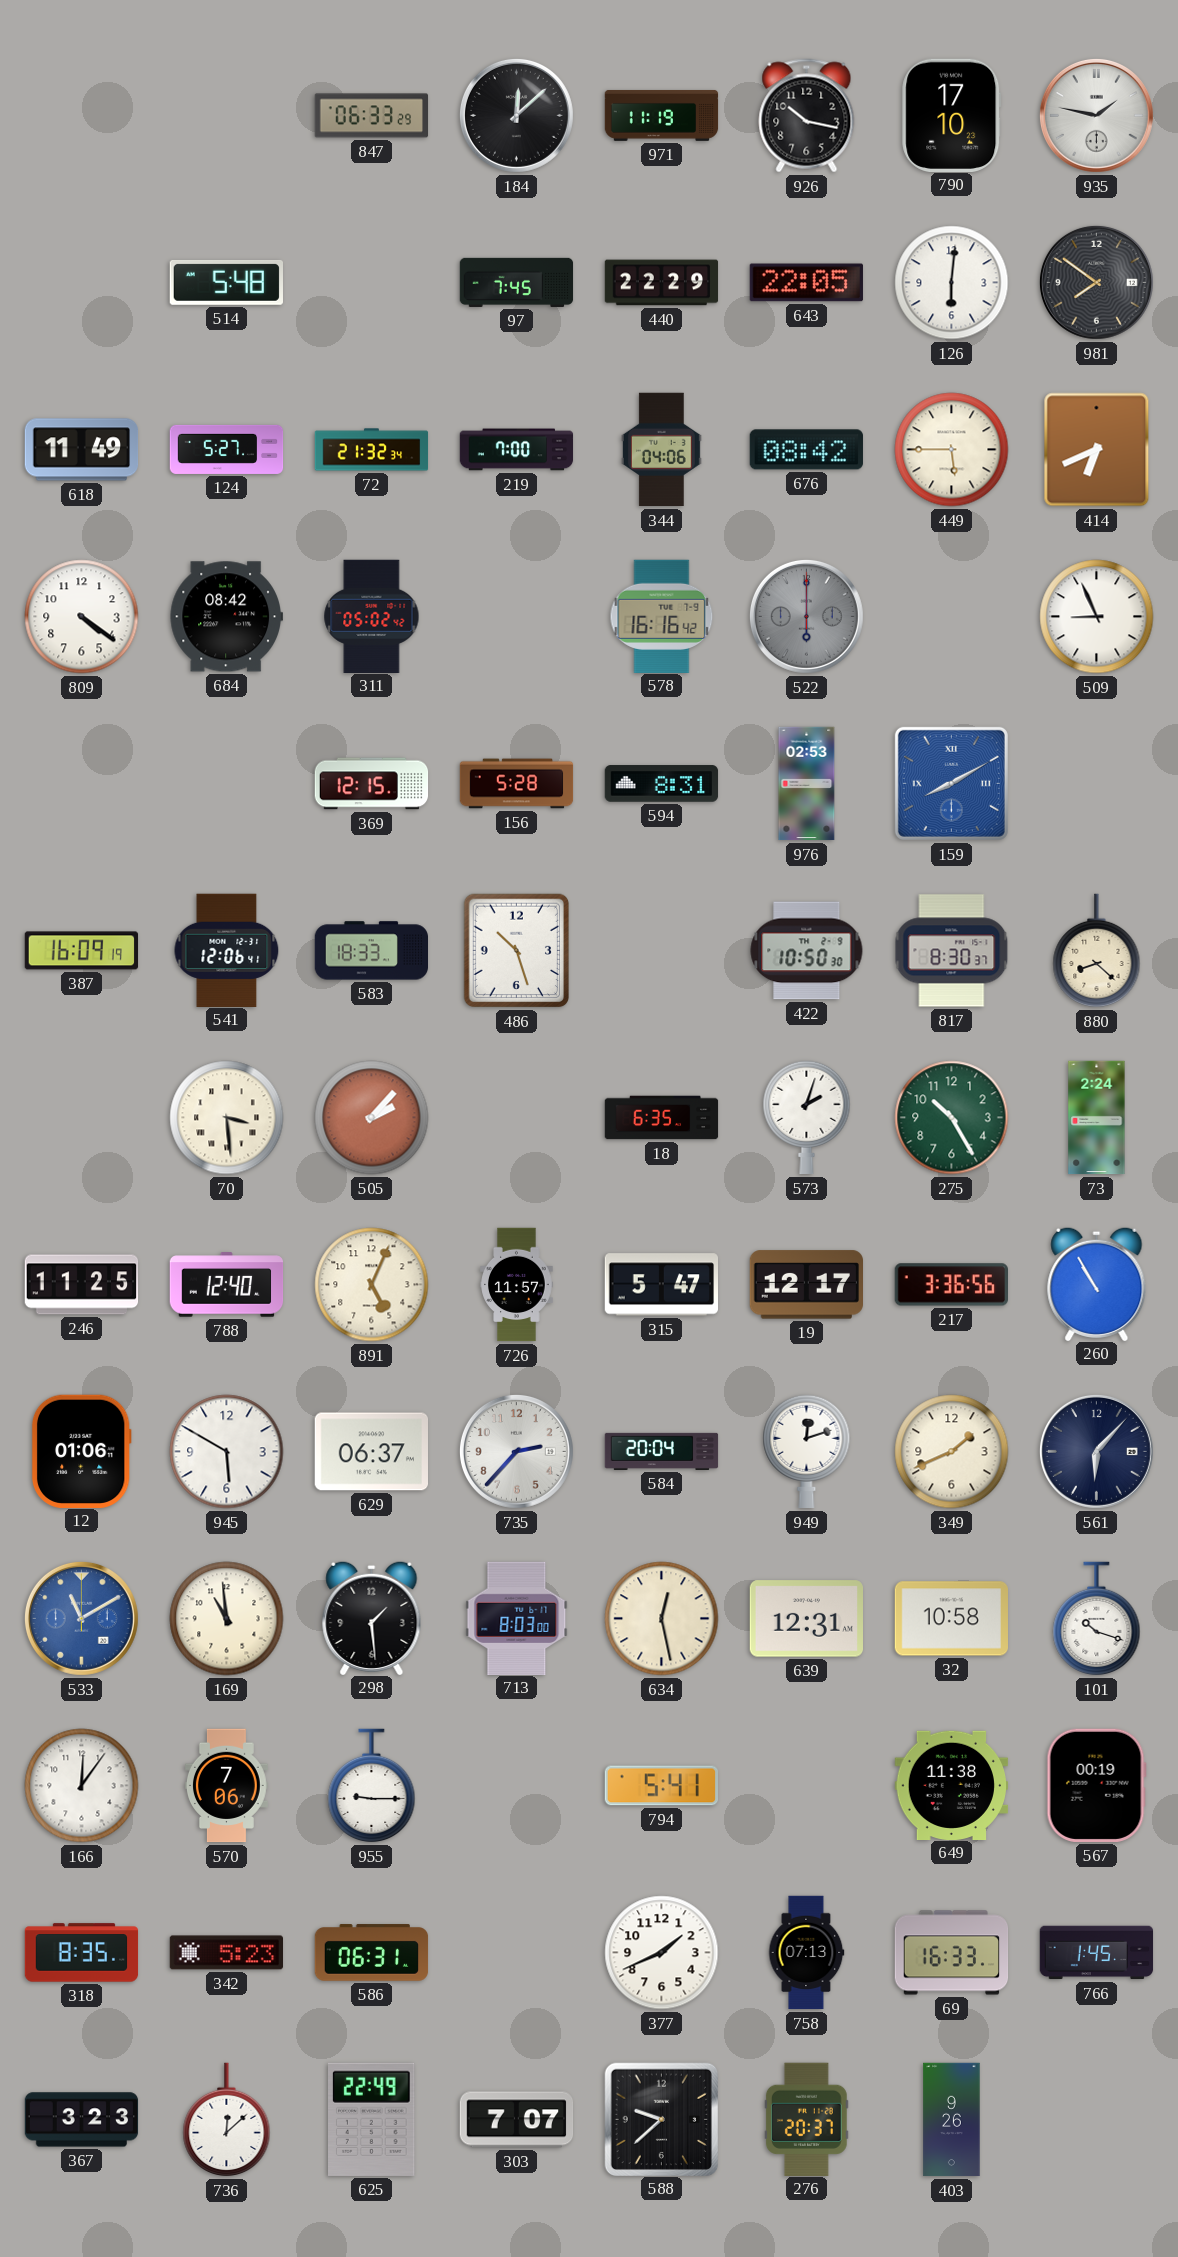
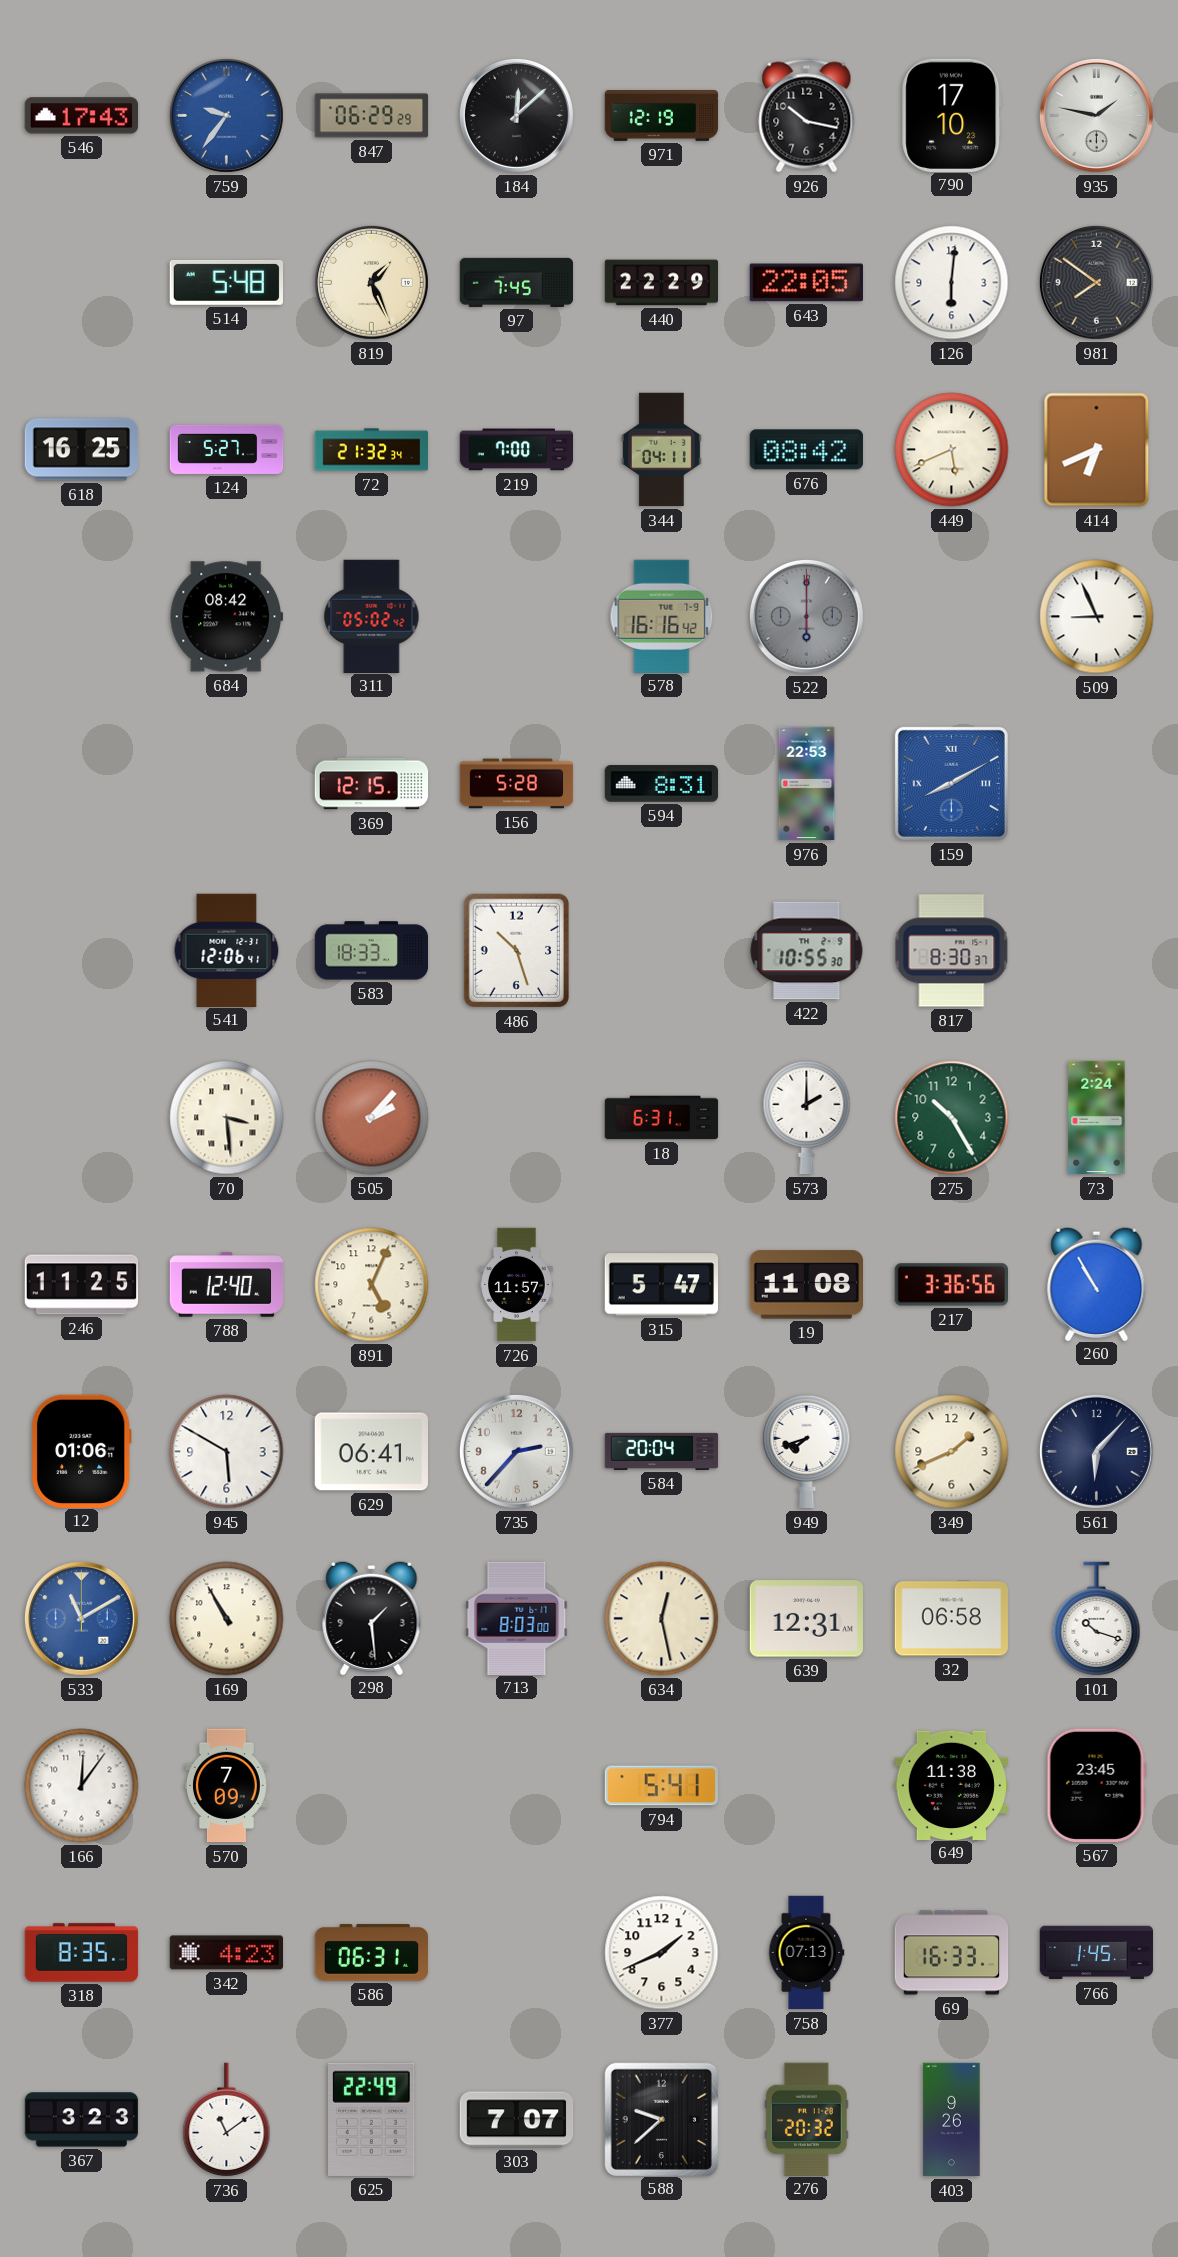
546: none -> 17:43 (81, 116)
759: none -> 9:36 (226, 115)
847: 06:33 -> 06:29 (372, 116)
971: 11:19 -> 12:19 (662, 116)
819: none -> 1:26 (371, 282)
618: 11:49 -> 16:25 (82, 450)
344: 04:06 -> 04:11 (661, 450)
449: 5:45 -> 5:41 (952, 450)
809: 4:21 -> none (82, 617)
976: 02:53 -> 22:53 (807, 784)
387: 16:09 -> none (82, 951)
422: 10:50 -> 10:55 (807, 951)
880: 8:22 -> none (1097, 951)
18: 6:35 -> 6:31 (662, 1118)
573: 2:03 -> 2:00 (807, 1118)
19: 12:17 -> 11:08 (806, 1285)
629: 06:37 -> 06:41 (371, 1452)
949: 12:12 -> 7:42 (807, 1452)
169: 10:59 -> 10:55 (227, 1619)
32: 10:58 -> 06:58 (951, 1619)
570: 7:06 -> 7:09 (227, 1786)
955: 9:15 -> none (372, 1786)
567: 00:19 -> 23:45 (1096, 1785)
342: 5:23 -> 4:23 (226, 1953)
736: 12:08 -> 11:09 (227, 2120)
276: 20:37 -> 20:32 (806, 2119)
